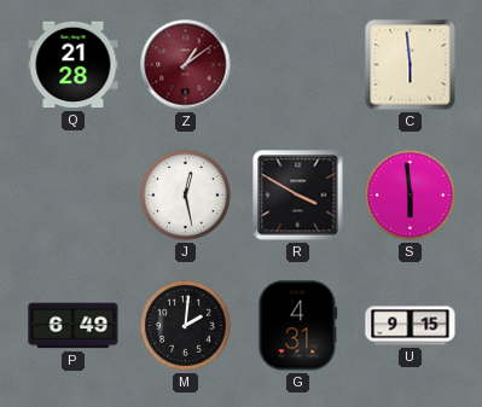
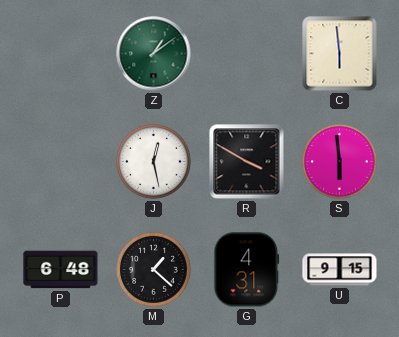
Q: 21:28 -> none (74, 65)
Z dial: burgundy -> green (154, 54)
P: 6:49 -> 6:48 (61, 270)
M: 2:01 -> 1:22 (154, 270)
